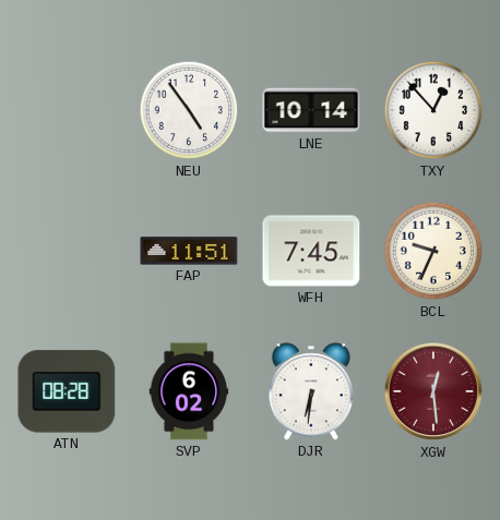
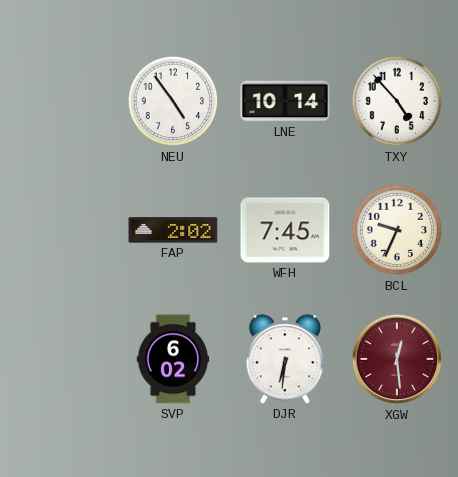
TXY: 12:53 -> 4:53 (397, 101)
FAP: 11:51 -> 2:02 (173, 230)
ATN: 08:28 -> none (67, 391)
